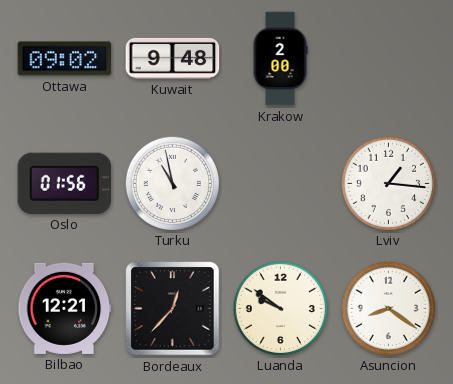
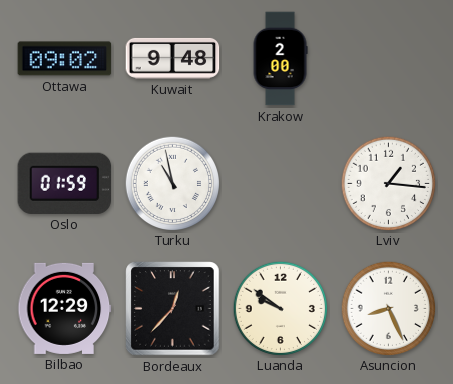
Oslo: 01:56 -> 01:59 (65, 183)
Bilbao: 12:21 -> 12:29 (65, 308)
Asuncion: 8:21 -> 8:26 (388, 308)
